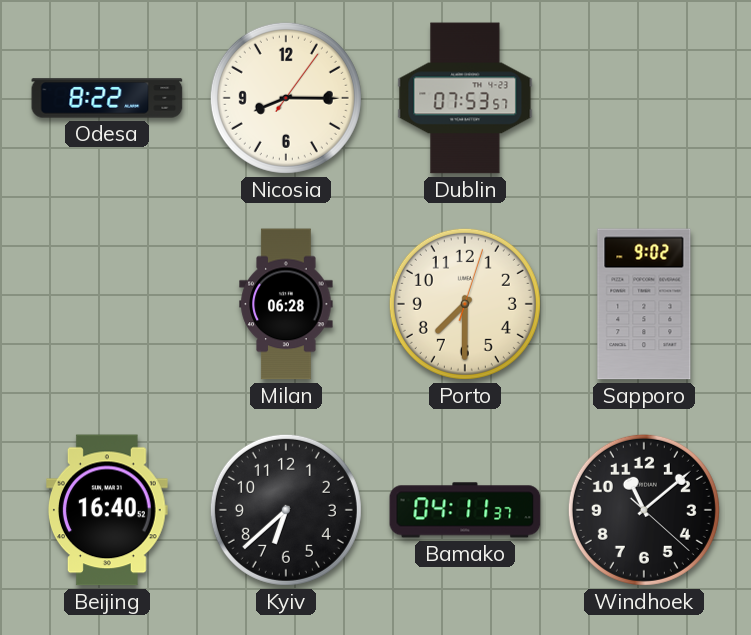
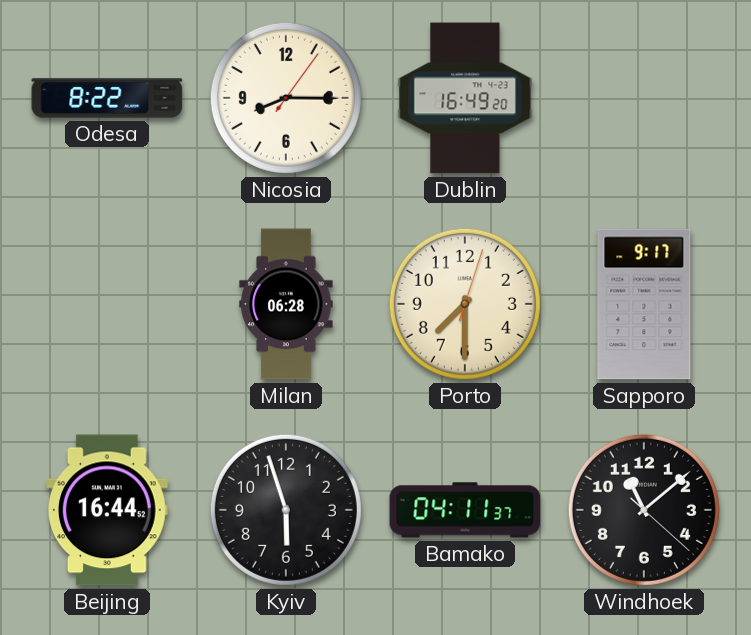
Dublin: 07:53 -> 16:49 (465, 98)
Sapporo: 9:02 -> 9:17 (644, 304)
Beijing: 16:40 -> 16:44 (108, 510)
Kyiv: 6:38 -> 5:57 (286, 510)
